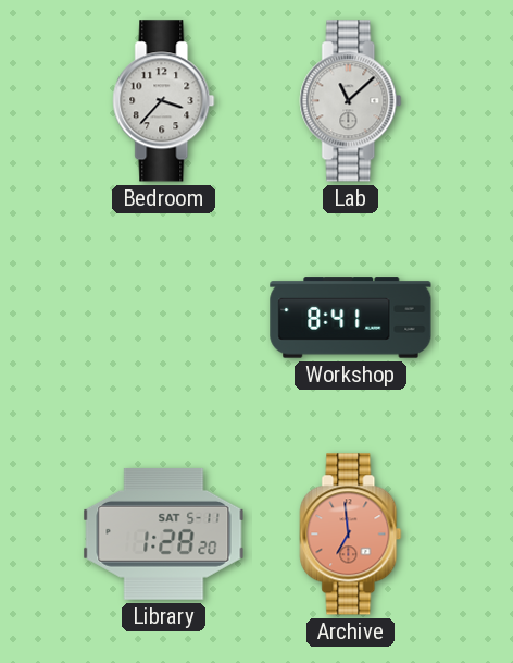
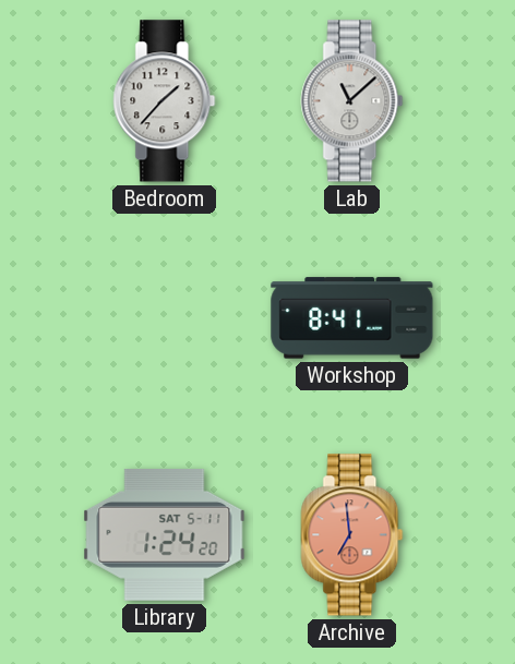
Bedroom: 3:37 -> 1:37 (165, 101)
Library: 1:28 -> 1:24 (165, 534)
